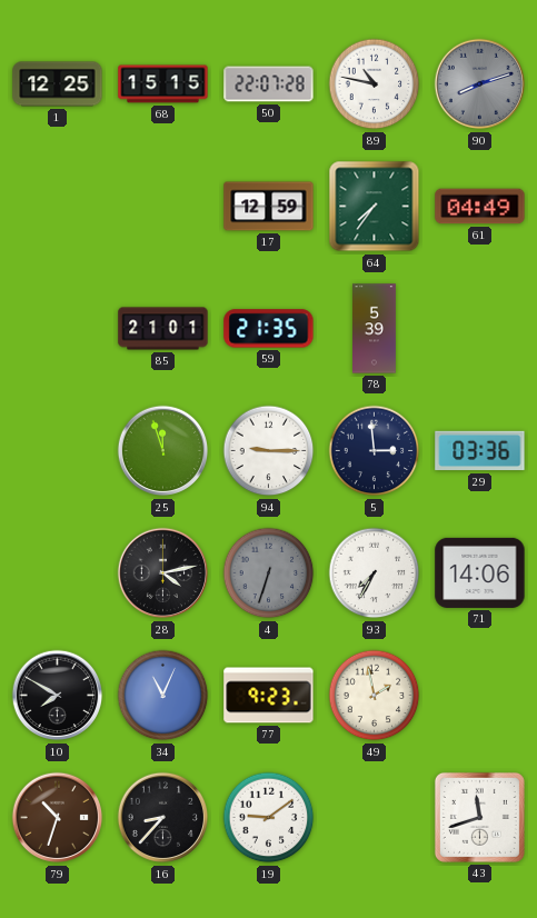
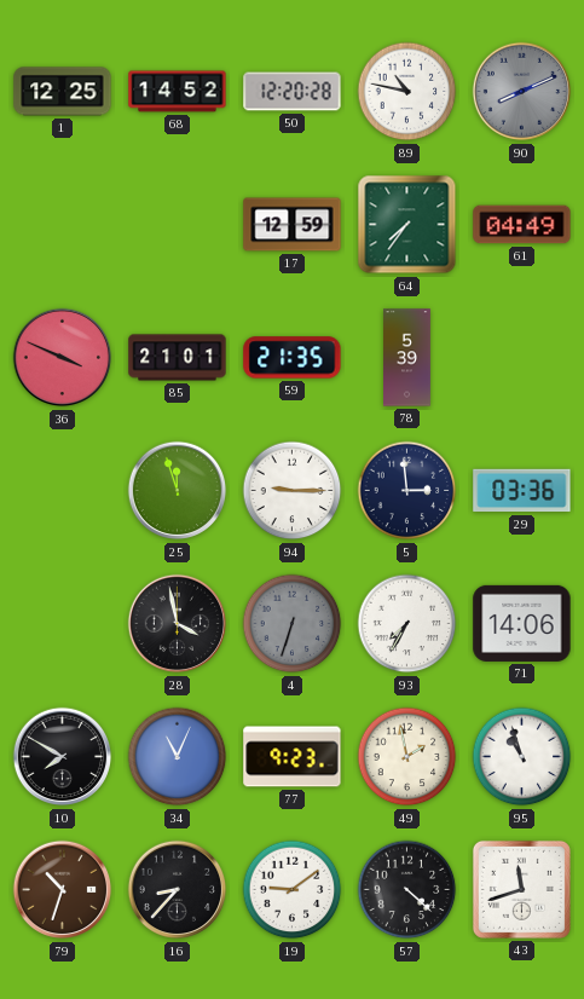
68: 15:15 -> 14:52 (178, 92)
50: 22:07 -> 12:20 (293, 92)
90: 8:12 -> 8:11 (522, 92)
36: none -> 3:49 (63, 358)
28: 4:13 -> 3:58 (178, 624)
95: none -> 10:57 (522, 757)
57: none -> 4:22 (407, 890)
